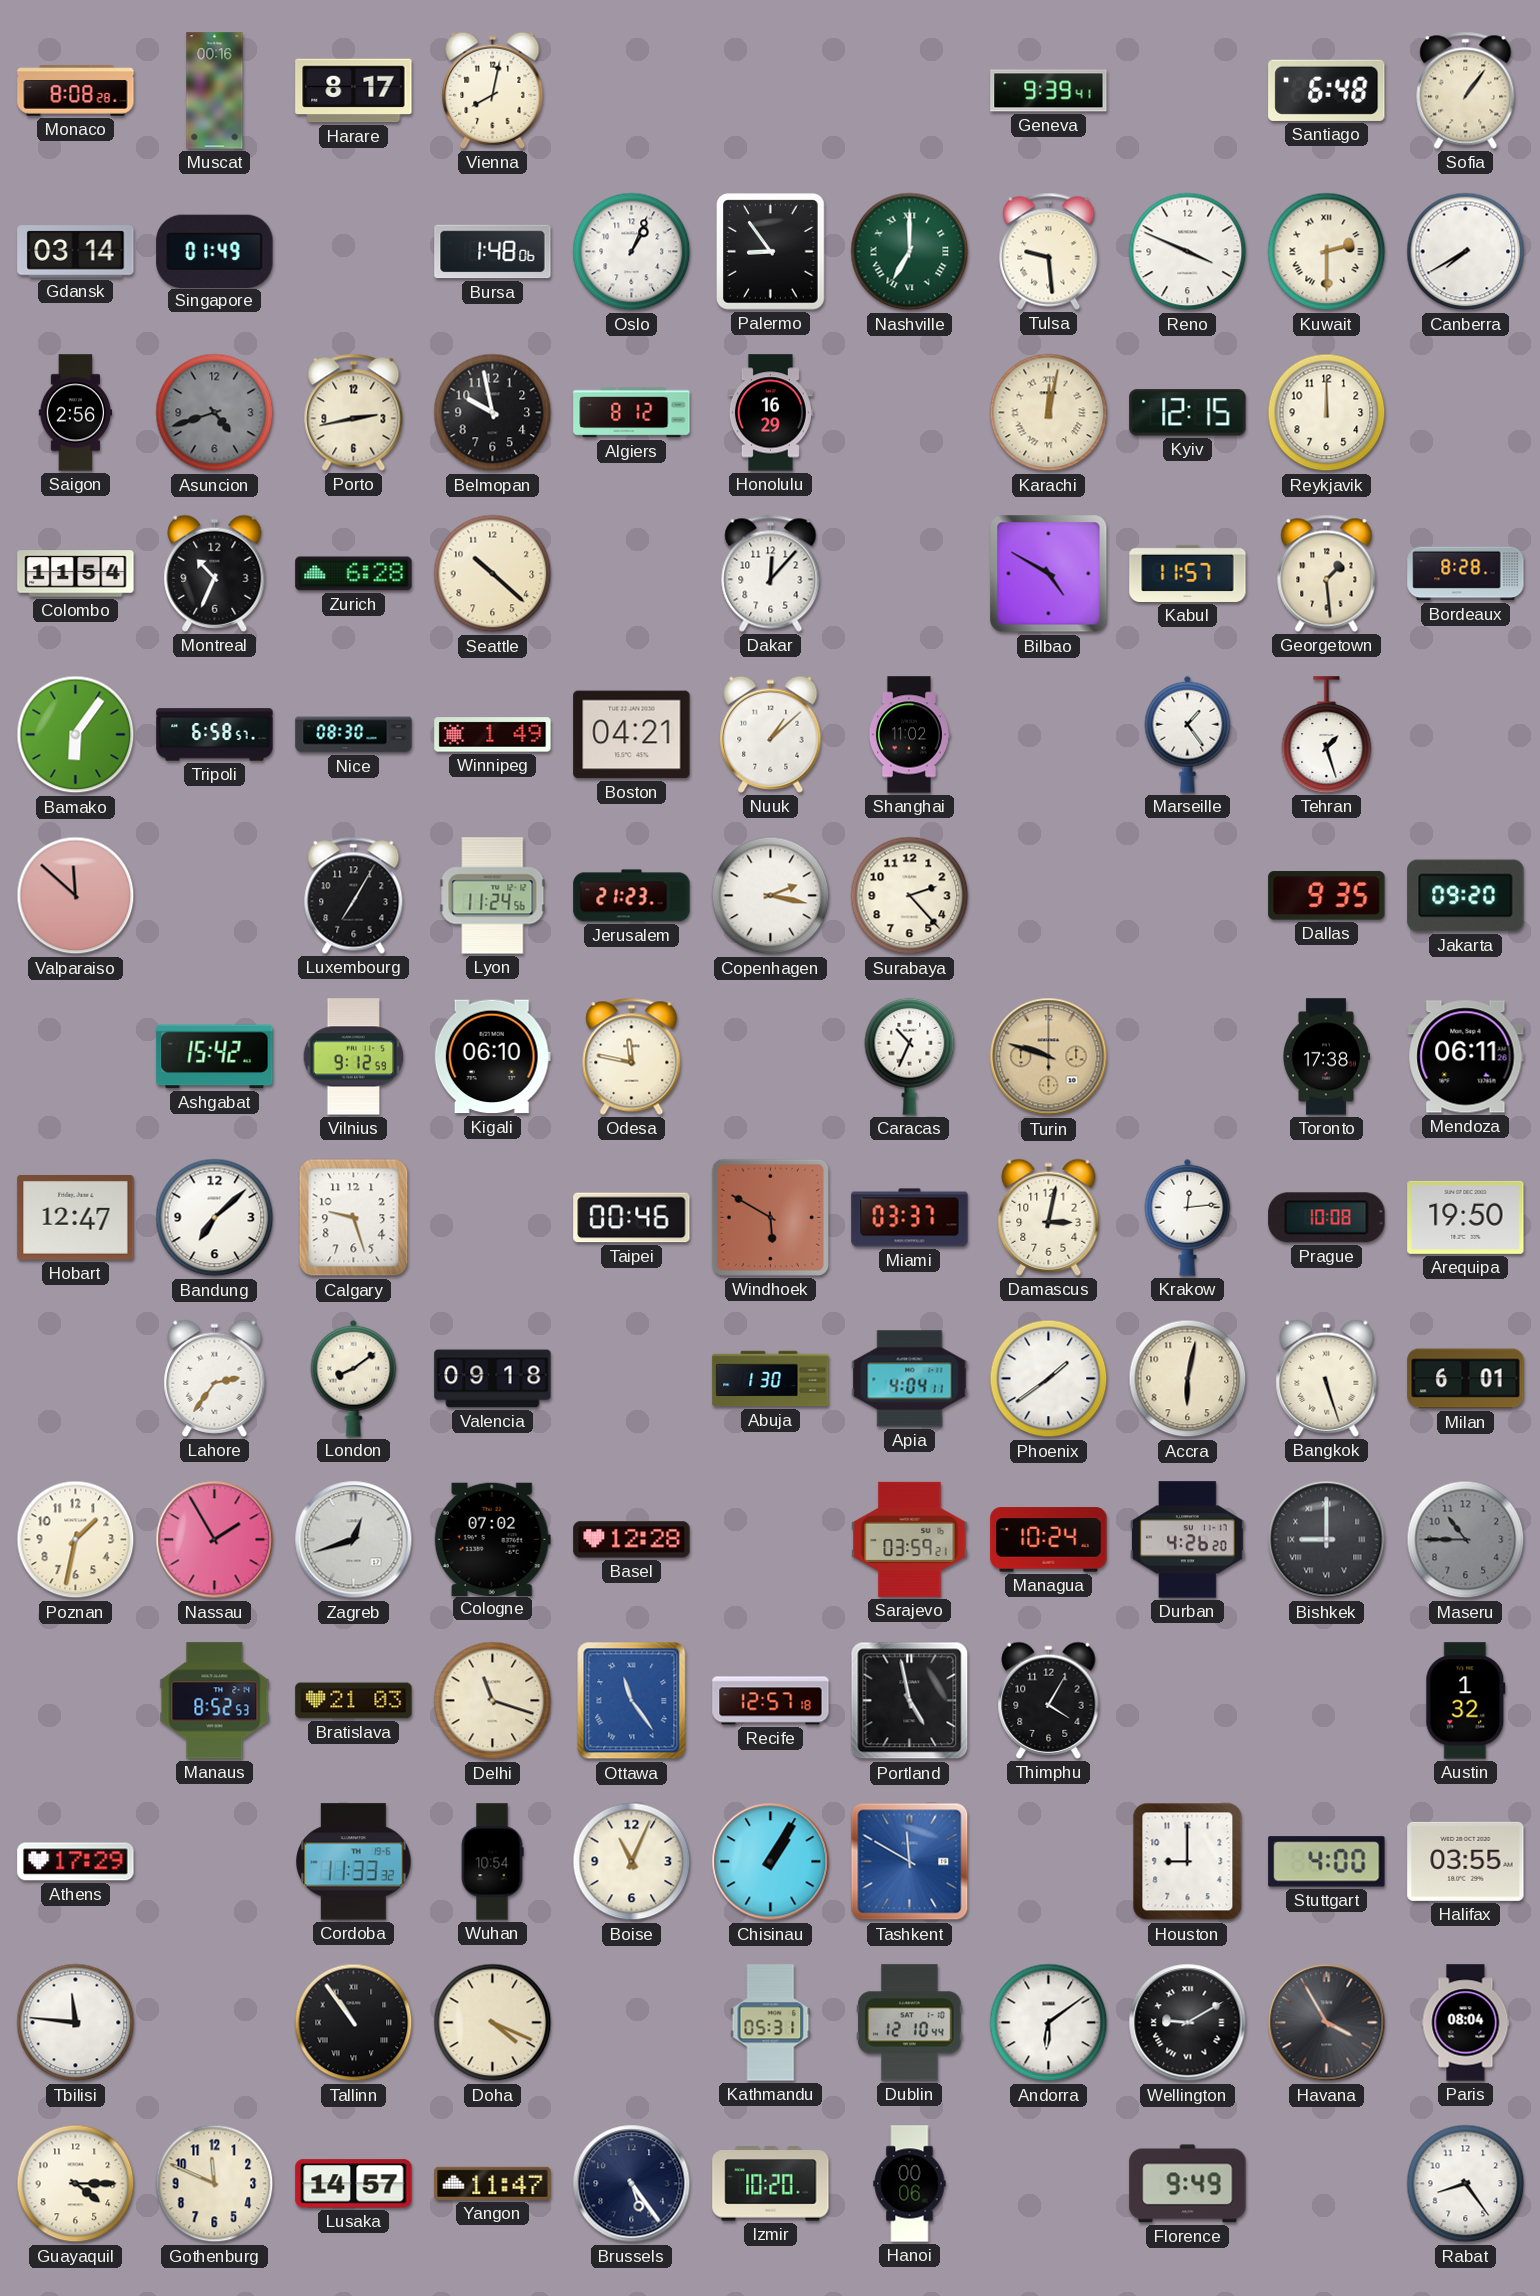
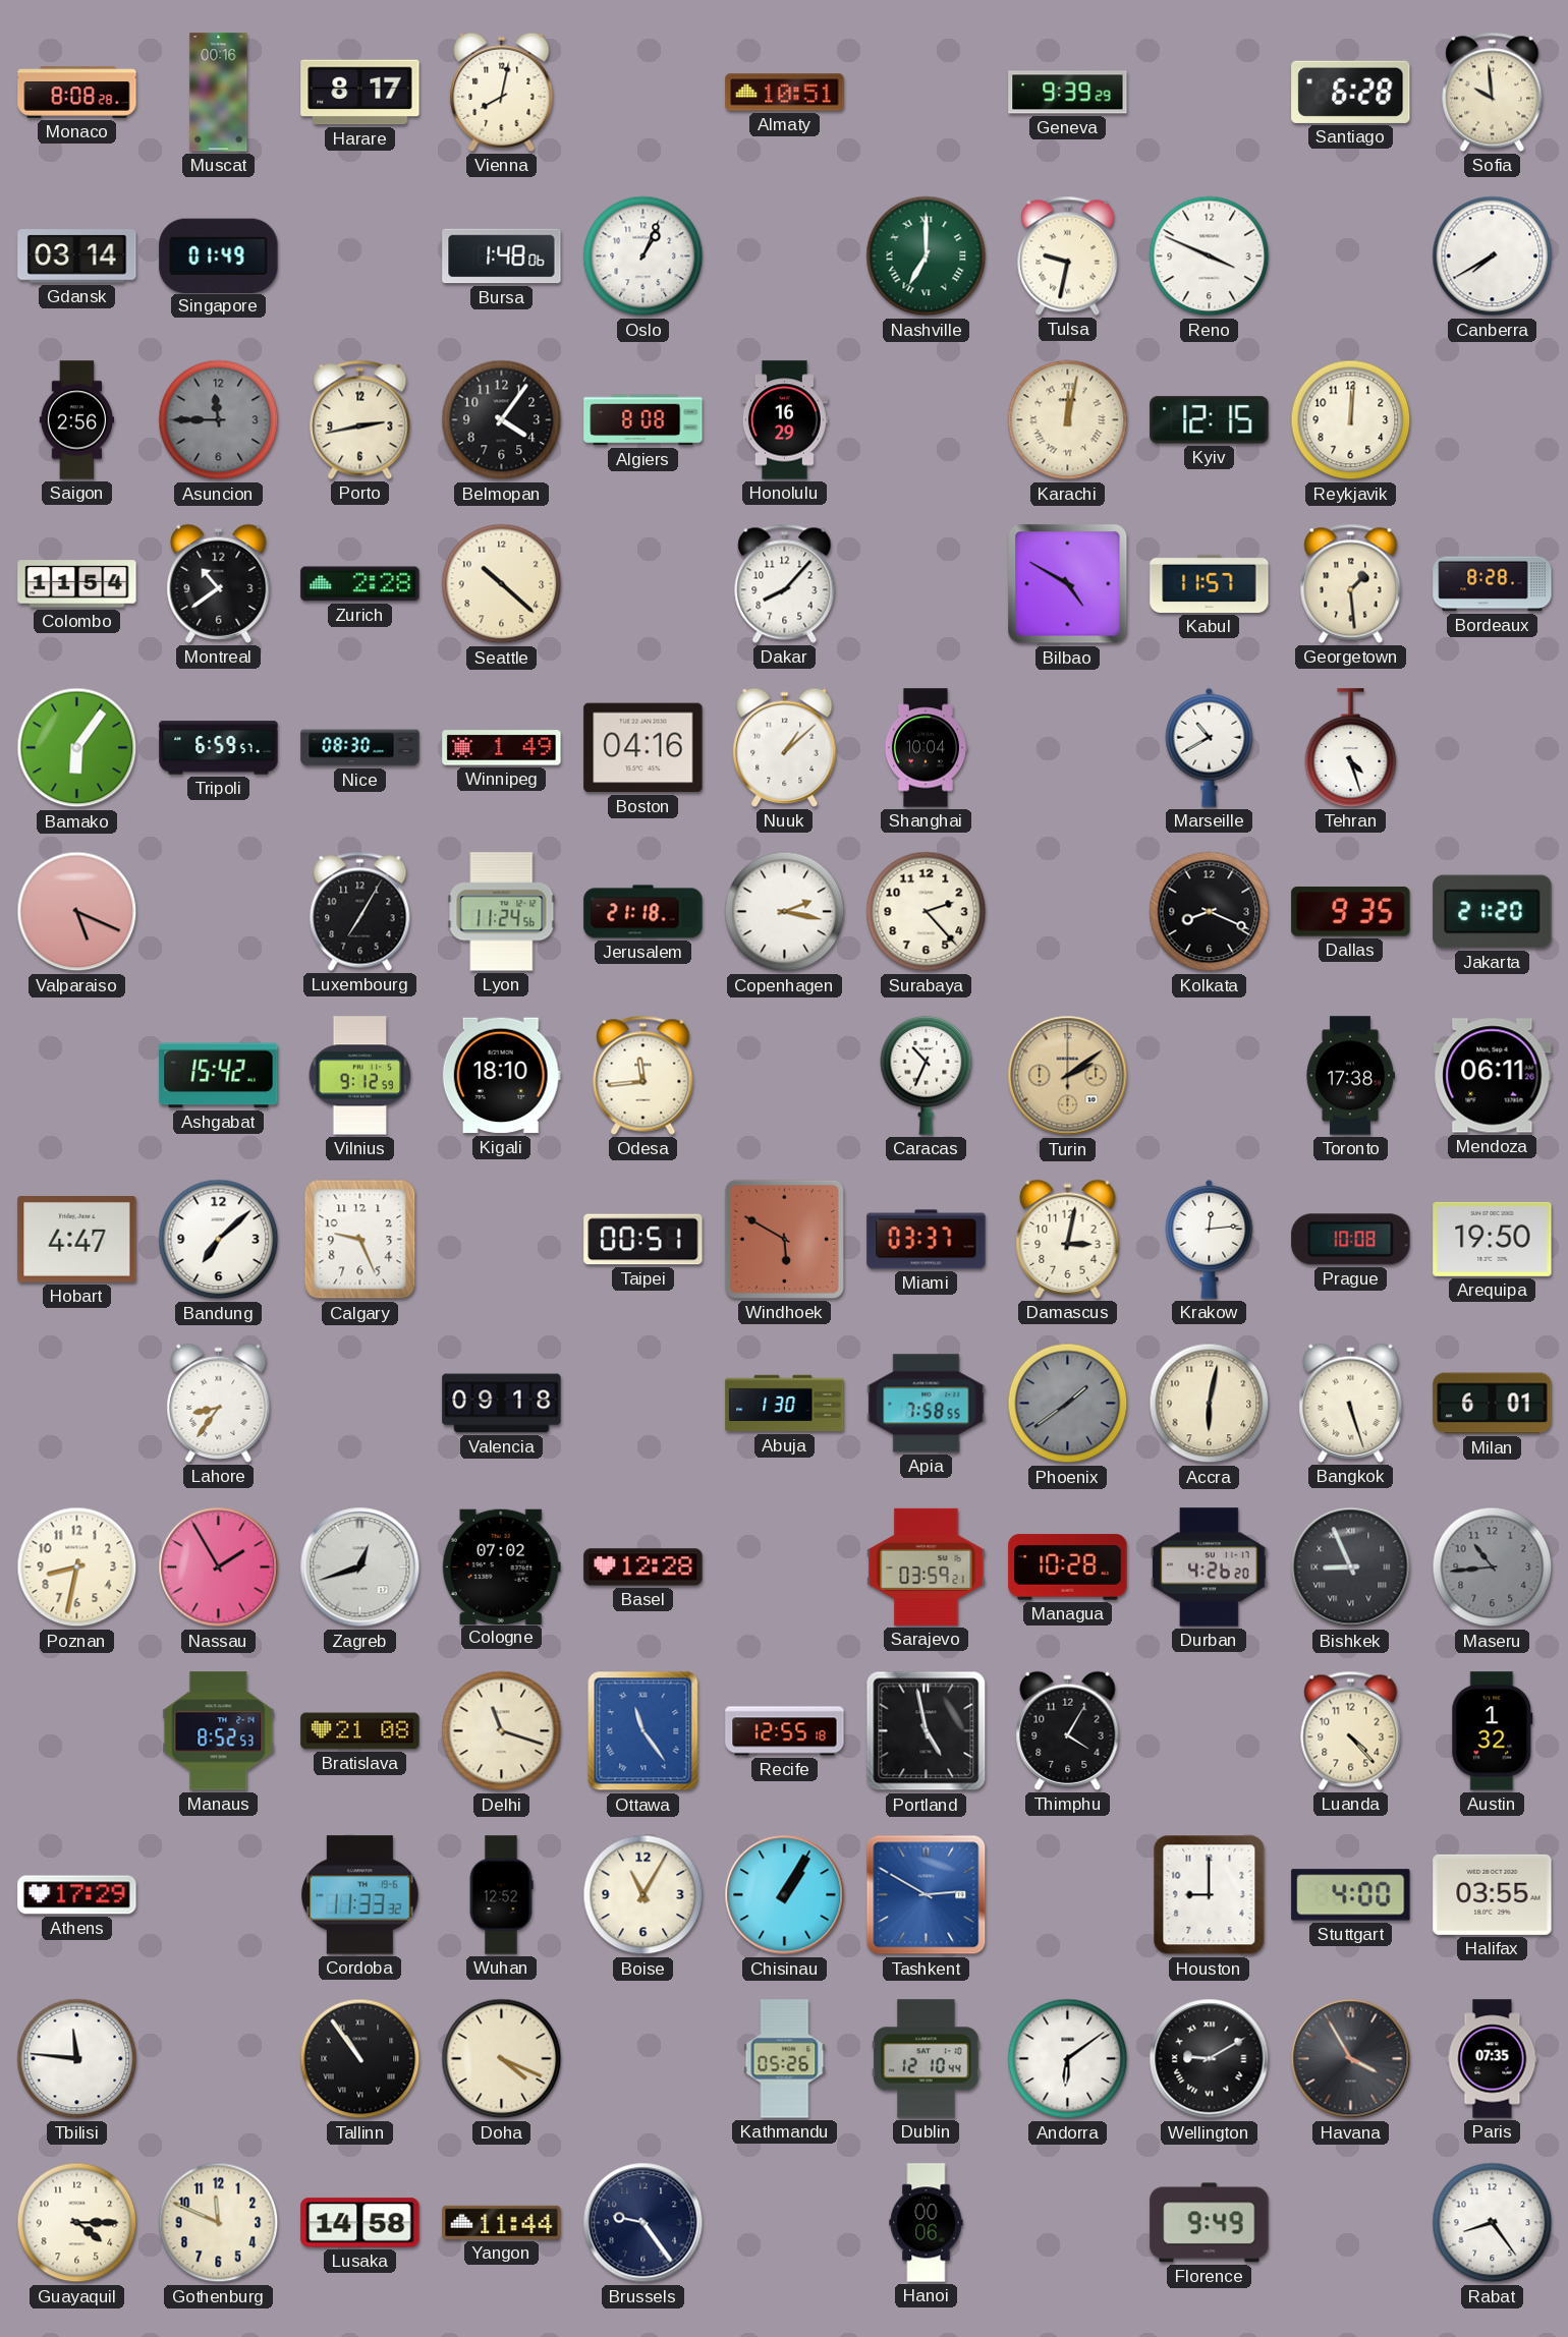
Almaty: none -> 10:51 (785, 93)
Geneva: 9:39:41 -> 9:39:29 (1068, 93)
Santiago: 6:48 -> 6:28 (1351, 92)
Sofia: 1:06 -> 9:59 (1493, 92)
Palermo: 8:54 -> none (771, 252)
Tulsa: 9:29 -> 9:32 (1068, 255)
Kuwait: 2:30 -> none (1327, 252)
Asuncion: 4:42 -> 11:45 (219, 420)
Belmopan: 9:58 -> 4:06 (502, 420)
Algiers: 8:12 -> 8:08 (643, 420)
Reykjavik: 12:00 -> 12:01 (1351, 420)
Montreal: 10:34 -> 10:39 (219, 583)
Zurich: 6:28 -> 2:28 (360, 584)
Dakar: 12:07 -> 8:07 (785, 583)
Tripoli: 6:58 -> 6:59 (219, 748)
Boston: 04:21 -> 04:16 (643, 748)
Shanghai: 11:02 -> 10:04 (926, 748)
Marseille: 1:24 -> 10:40 (1210, 747)
Tehran: 1:27 -> 4:27 (1351, 748)
Valparaiso: 11:52 -> 5:19 (77, 912)
Jerusalem: 21:23 -> 21:18 (643, 912)
Kolkata: none -> 8:19 (1210, 912)
Jakarta: 09:20 -> 21:20 (1493, 912)
Kigali: 06:10 -> 18:10 (501, 1076)
Odesa: 11:47 -> 11:44 (643, 1075)
Turin: 9:48 -> 2:09 (1068, 1076)
Hobart: 12:47 -> 4:47 (77, 1240)
Calgary: 9:27 -> 9:26 (360, 1240)
Taipei: 00:46 -> 00:51 (643, 1240)
Lahore: 2:36 -> 8:36 (219, 1403)
London: 8:09 -> none (354, 1378)
Apia: 4:04 -> 7:58 (927, 1404)
Phoenix dial: white -> grey (1068, 1404)
Poznan: 1:32 -> 8:32 (77, 1567)
Managua: 10:24 -> 10:28 (1068, 1567)
Bishkek: 9:00 -> 8:56 (1351, 1567)
Maseru: 10:45 -> 10:44 (1493, 1567)
Bratislava: 21:03 -> 21:08 (360, 1731)
Recife: 12:57 -> 12:55 (785, 1731)
Luanda: none -> 4:23 (1351, 1730)
Wuhan: 10:54 -> 12:52 (501, 1895)
Boise: 11:04 -> 11:05 (643, 1895)
Tashkent: 11:50 -> 2:50 (927, 1895)
Kathmandu: 05:31 -> 05:26 (785, 2059)
Paris: 08:04 -> 07:35 (1493, 2059)
Lusaka: 14:57 -> 14:58 (360, 2223)
Yangon: 11:47 -> 11:44 (502, 2222)
Brussels: 5:24 -> 9:24 (643, 2223)
Izmir: 10:20 -> none (771, 2184)
